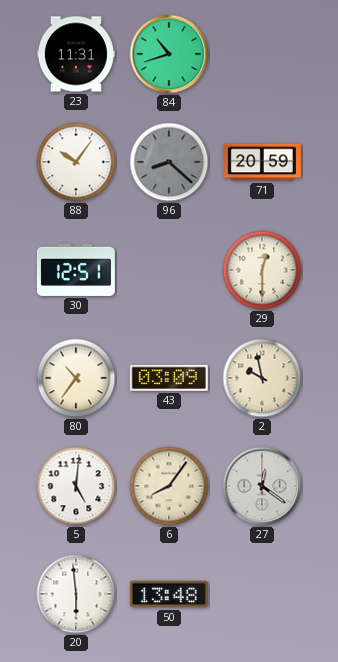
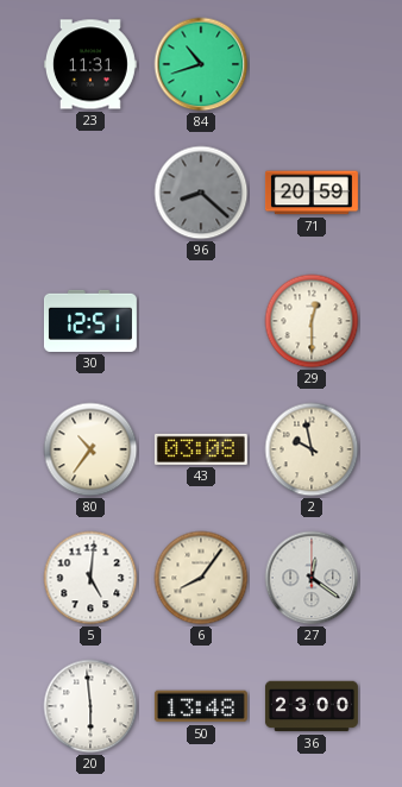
88: 10:06 -> none (76, 162)
43: 03:09 -> 03:08 (201, 449)
36: none -> 23:00 (312, 706)
